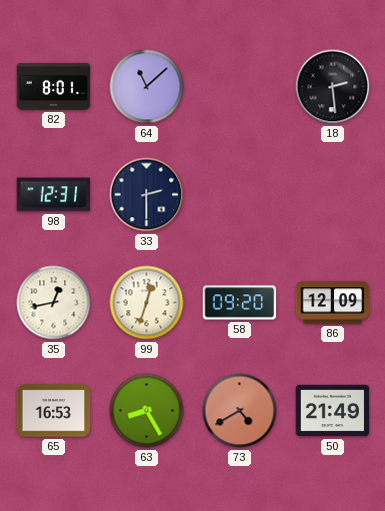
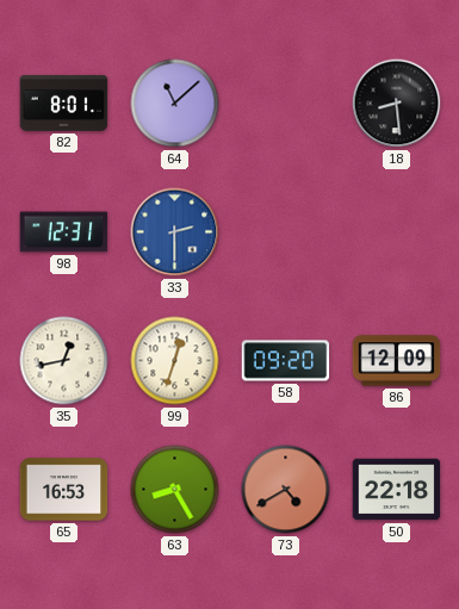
18: 2:29 -> 8:29 (397, 104)
33 dial: navy -> blue (175, 232)
50: 21:49 -> 22:18 (397, 490)
